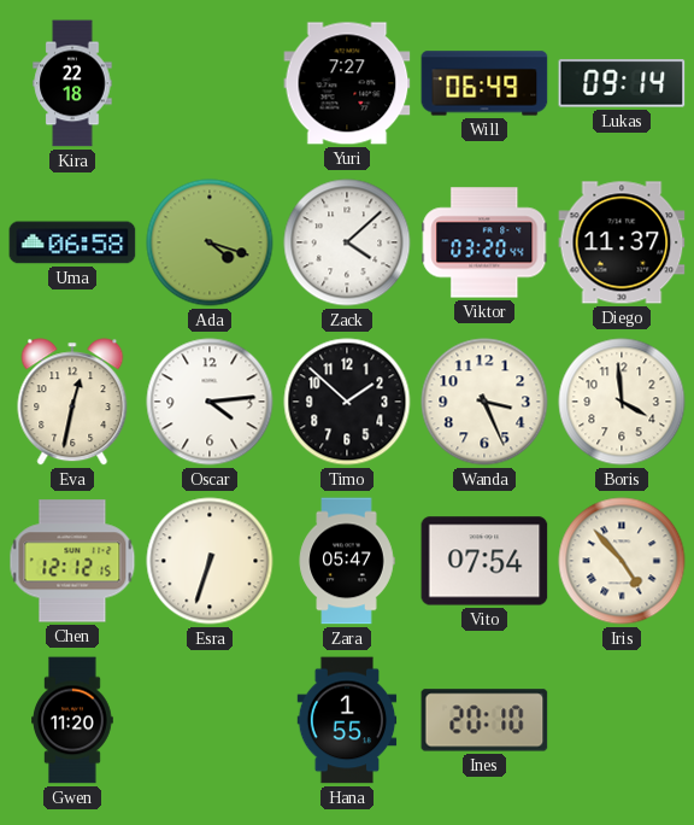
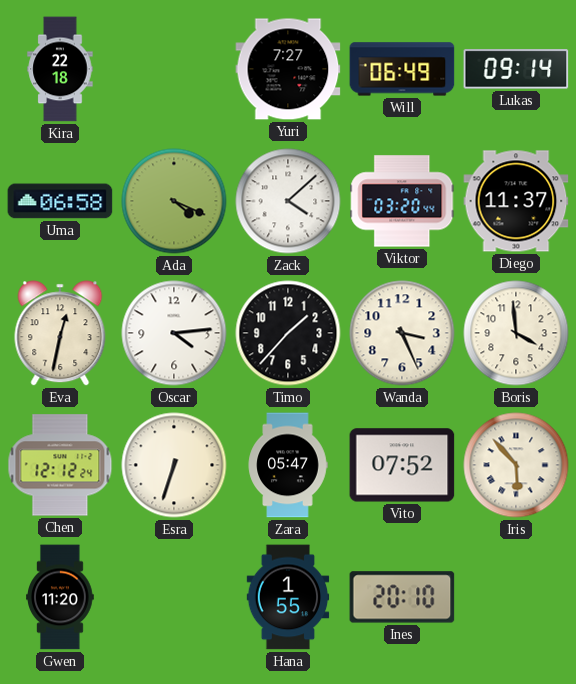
Ada: 4:18 -> 4:19 (174, 201)
Timo: 1:52 -> 1:37 (288, 333)
Chen: 12:12:15 -> 12:12:24 (60, 465)
Vito: 07:54 -> 07:52 (402, 465)
Iris: 4:53 -> 5:53 (516, 465)
